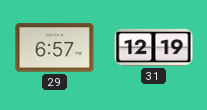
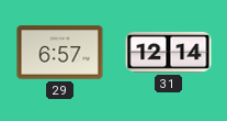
31: 12:19 -> 12:14 (169, 52)
